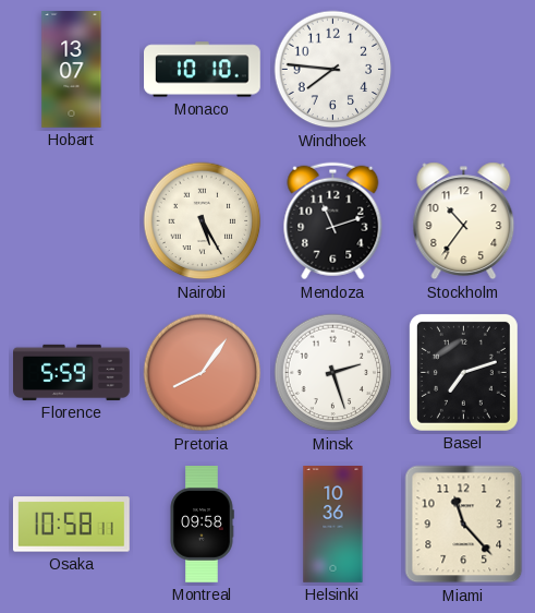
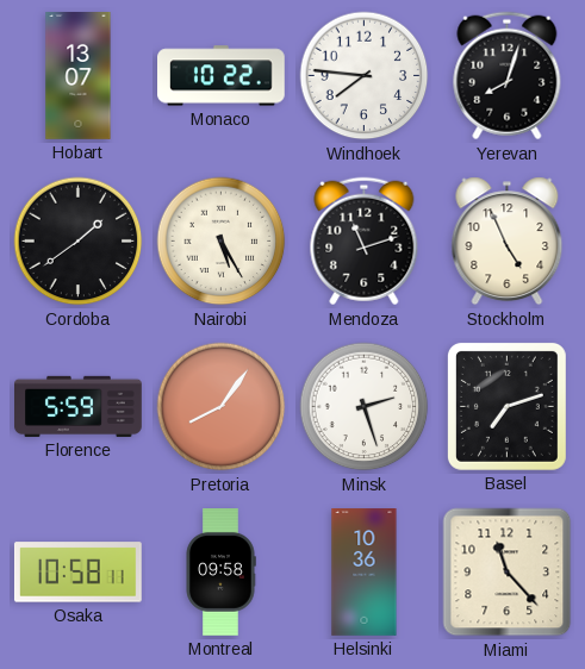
Monaco: 10:10 -> 10:22 (222, 76)
Yerevan: none -> 8:03 (508, 76)
Cordoba: none -> 1:39 (79, 242)
Stockholm: 10:36 -> 4:56 (508, 242)
